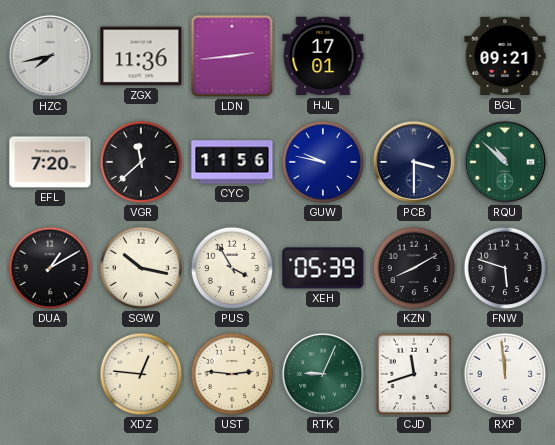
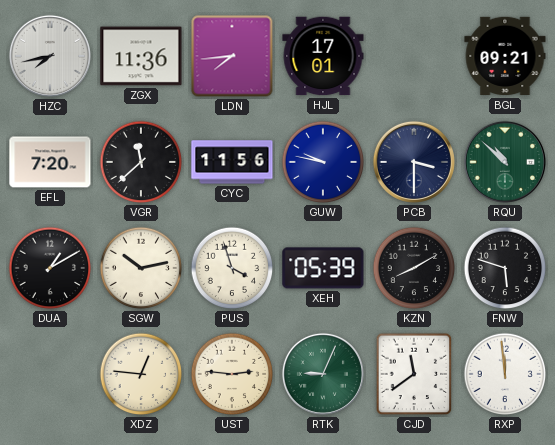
LDN: 2:44 -> 7:44 (232, 56)
SGW: 10:17 -> 10:13 (141, 268)
PUS: 3:55 -> 3:57 (232, 268)
CJD: 11:42 -> 11:39 (414, 374)
